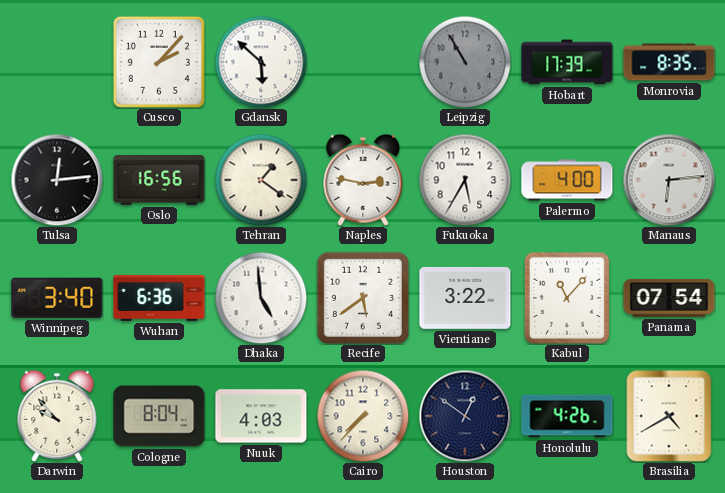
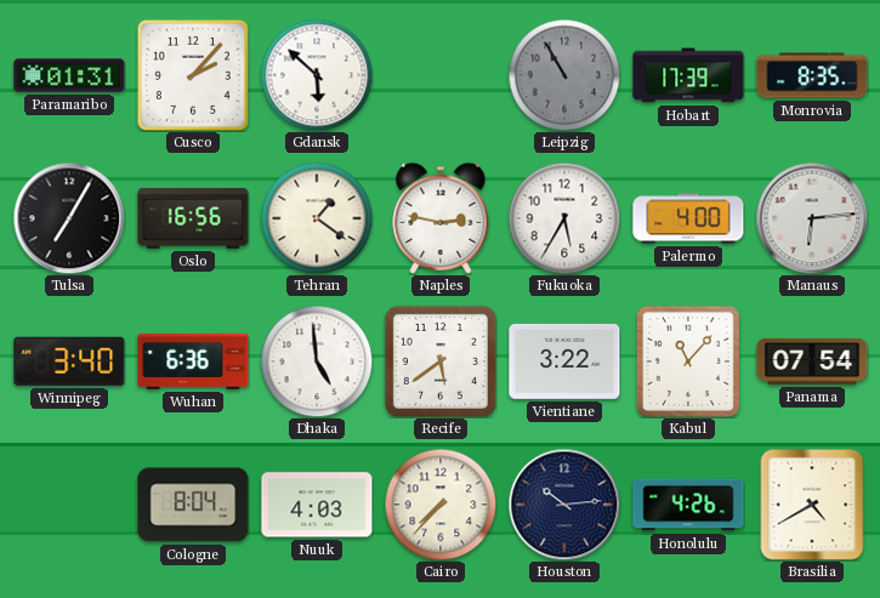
Paramaribo: none -> 01:31 (69, 75)
Tulsa: 12:14 -> 7:05 (69, 218)
Darwin: 9:53 -> none (57, 416)
Houston: 12:51 -> 10:14 (564, 505)
